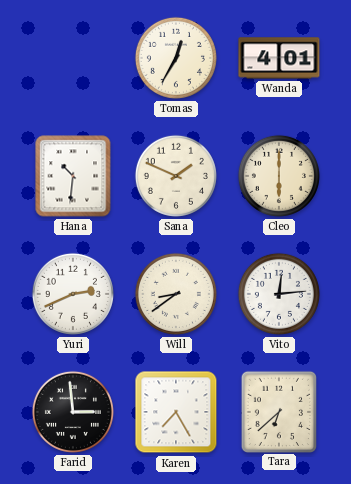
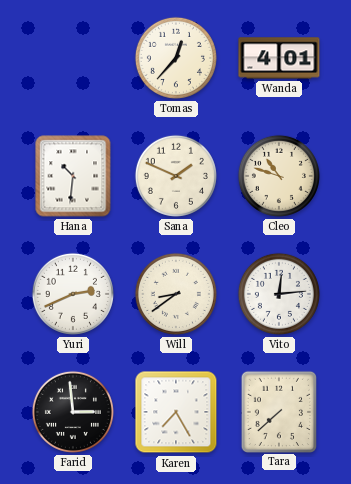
Tomas: 12:35 -> 12:37 (176, 58)
Cleo: 6:00 -> 10:48 (279, 176)
Tara: 6:38 -> 7:38 (279, 411)
